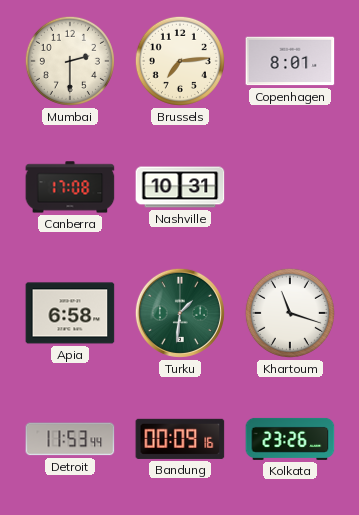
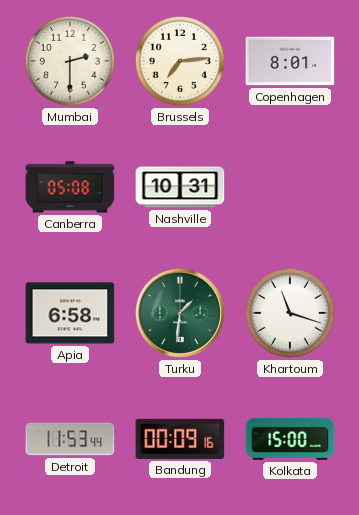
Canberra: 17:08 -> 05:08 (70, 187)
Kolkata: 23:26 -> 15:00 (290, 439)
